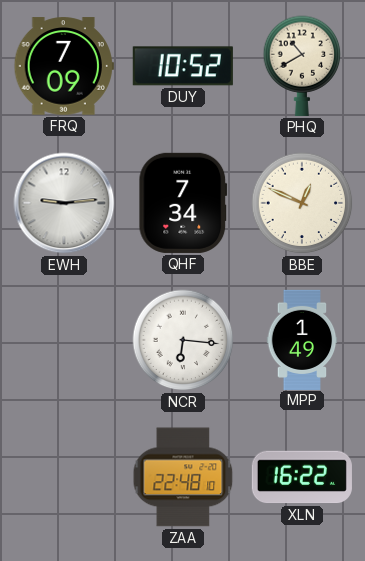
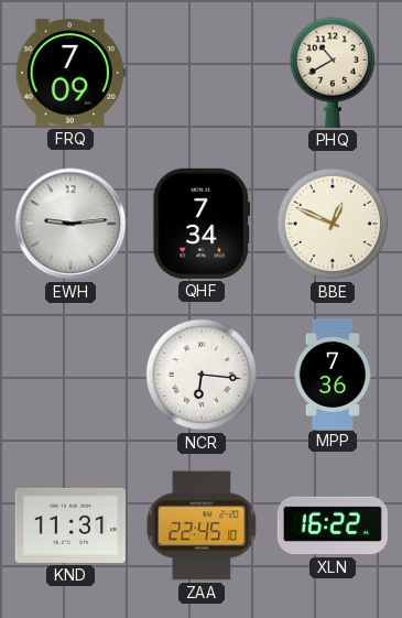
DUY: 10:52 -> none (183, 66)
MPP: 1:49 -> 7:36 (333, 373)
KND: none -> 11:31 (70, 525)
ZAA: 22:48 -> 22:45 (202, 525)
